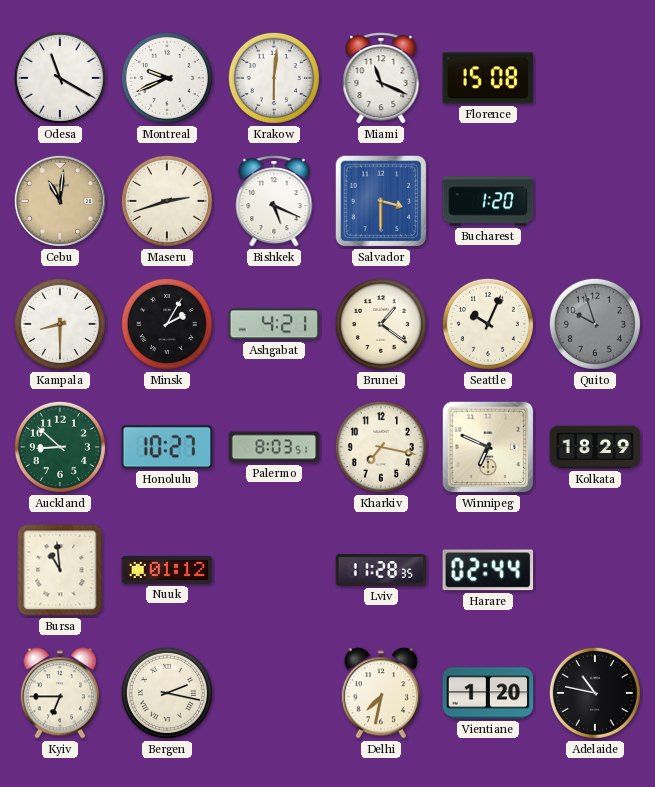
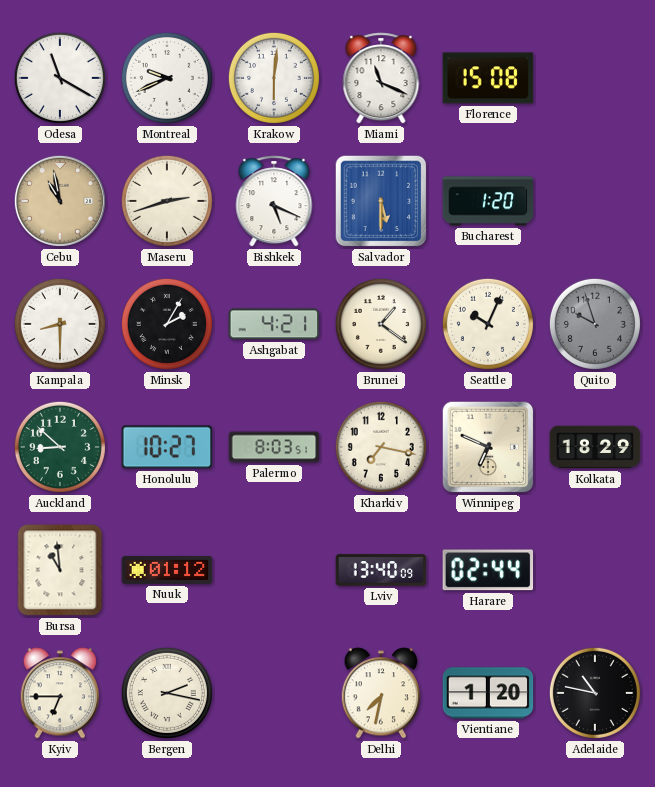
Cebu: 11:01 -> 10:58 (60, 201)
Salvador: 3:30 -> 5:30 (381, 201)
Lviv: 11:28 -> 13:40 (381, 570)
